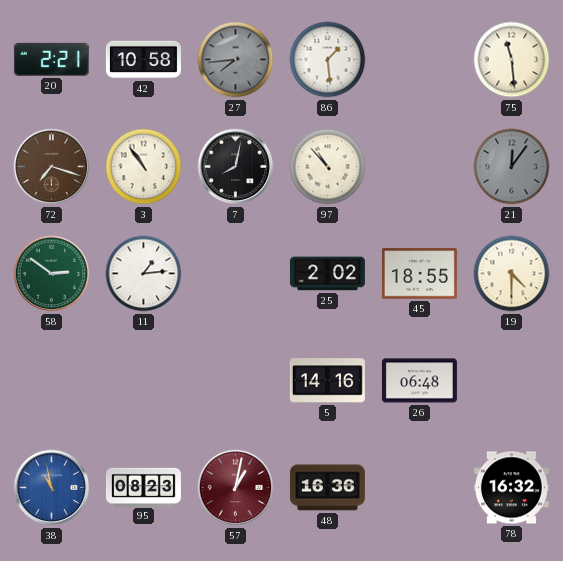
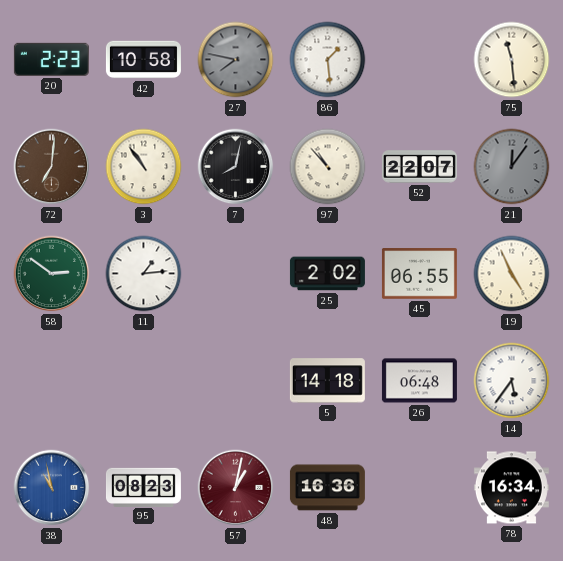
20: 2:21 -> 2:23 (51, 59)
27: 7:44 -> 7:47 (236, 60)
72: 7:18 -> 7:01 (52, 167)
52: none -> 22:07 (419, 167)
45: 18:55 -> 06:55 (419, 274)
19: 4:30 -> 4:56 (512, 274)
5: 14:16 -> 14:18 (327, 381)
14: none -> 5:36 (512, 381)
78: 16:32 -> 16:34 (511, 488)
